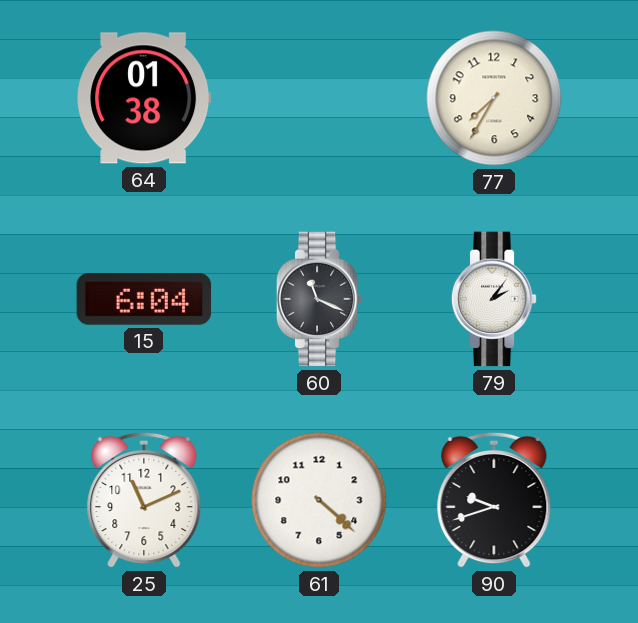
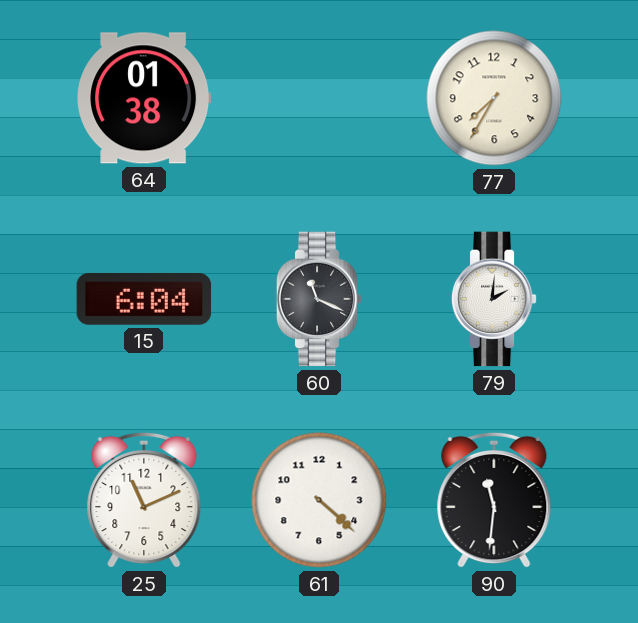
79: 2:06 -> 2:01 (494, 299)
90: 9:42 -> 11:31 (494, 500)
